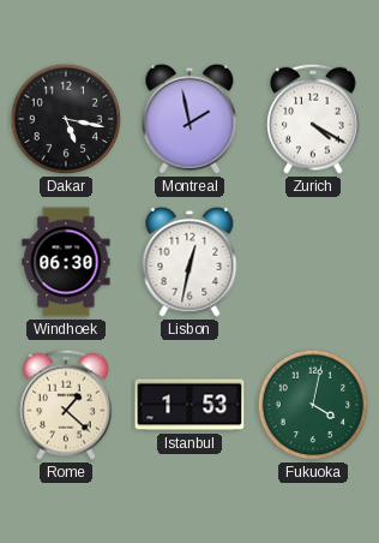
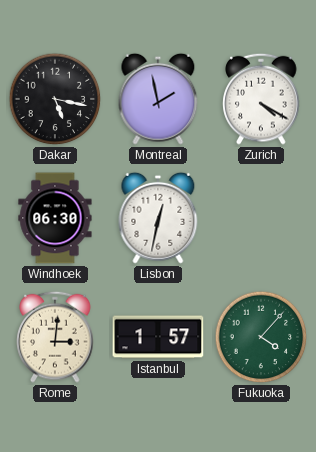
Rome: 1:22 -> 3:01 (55, 337)
Istanbul: 1:53 -> 1:57 (158, 337)
Fukuoka: 4:02 -> 4:07 (261, 337)
